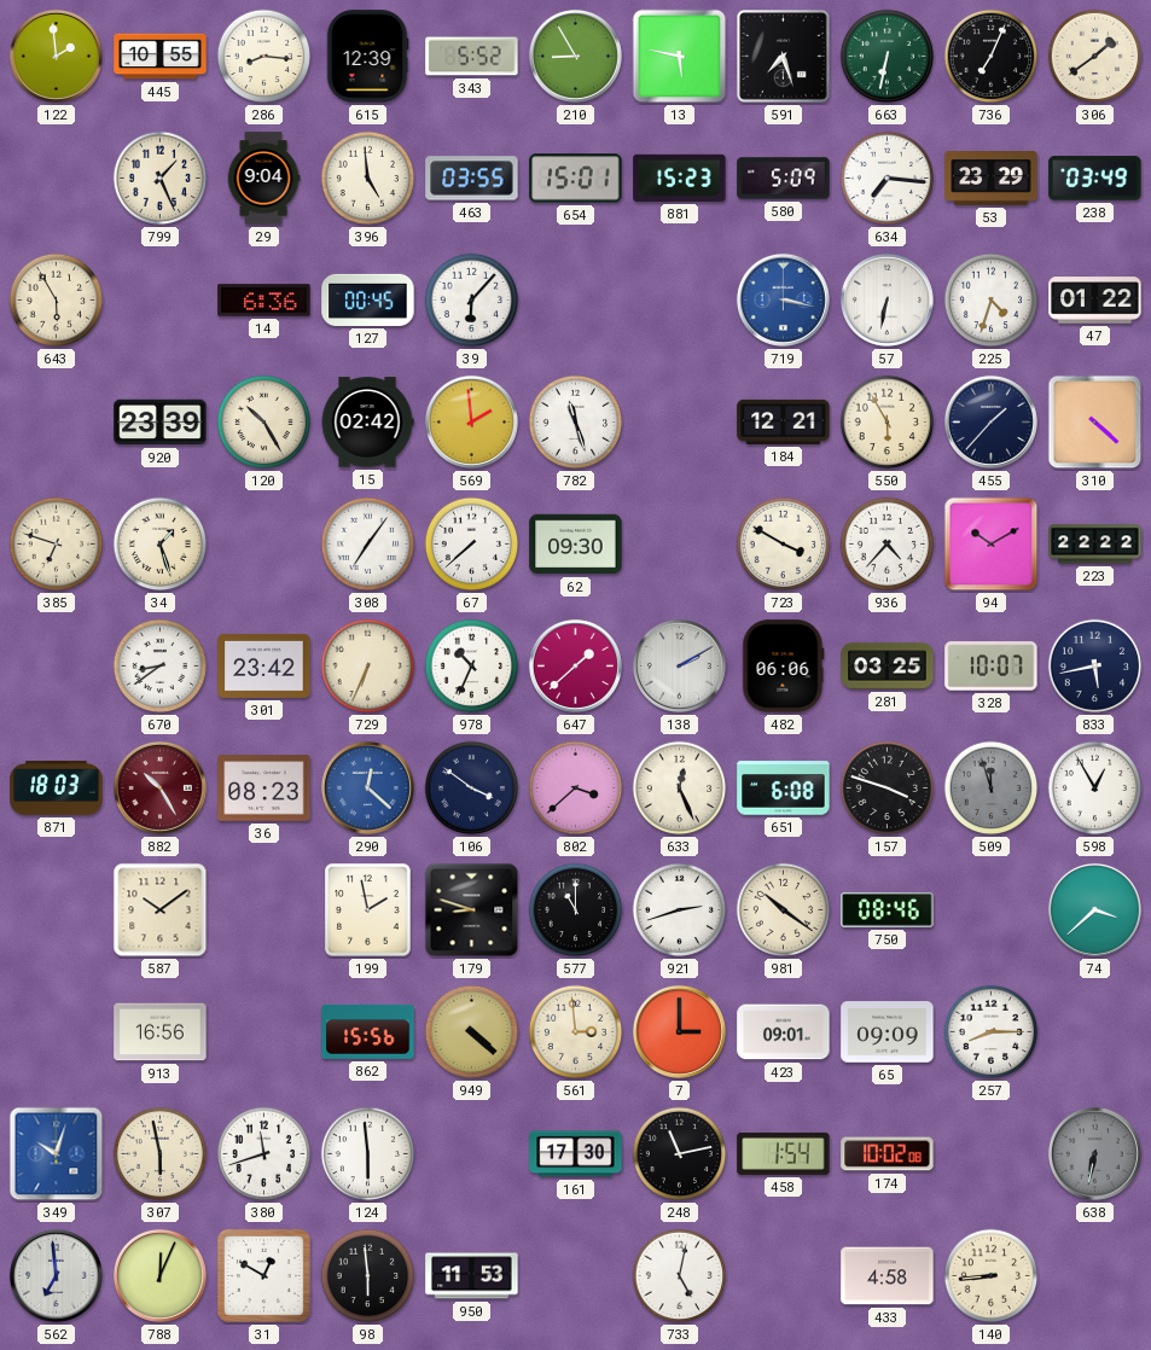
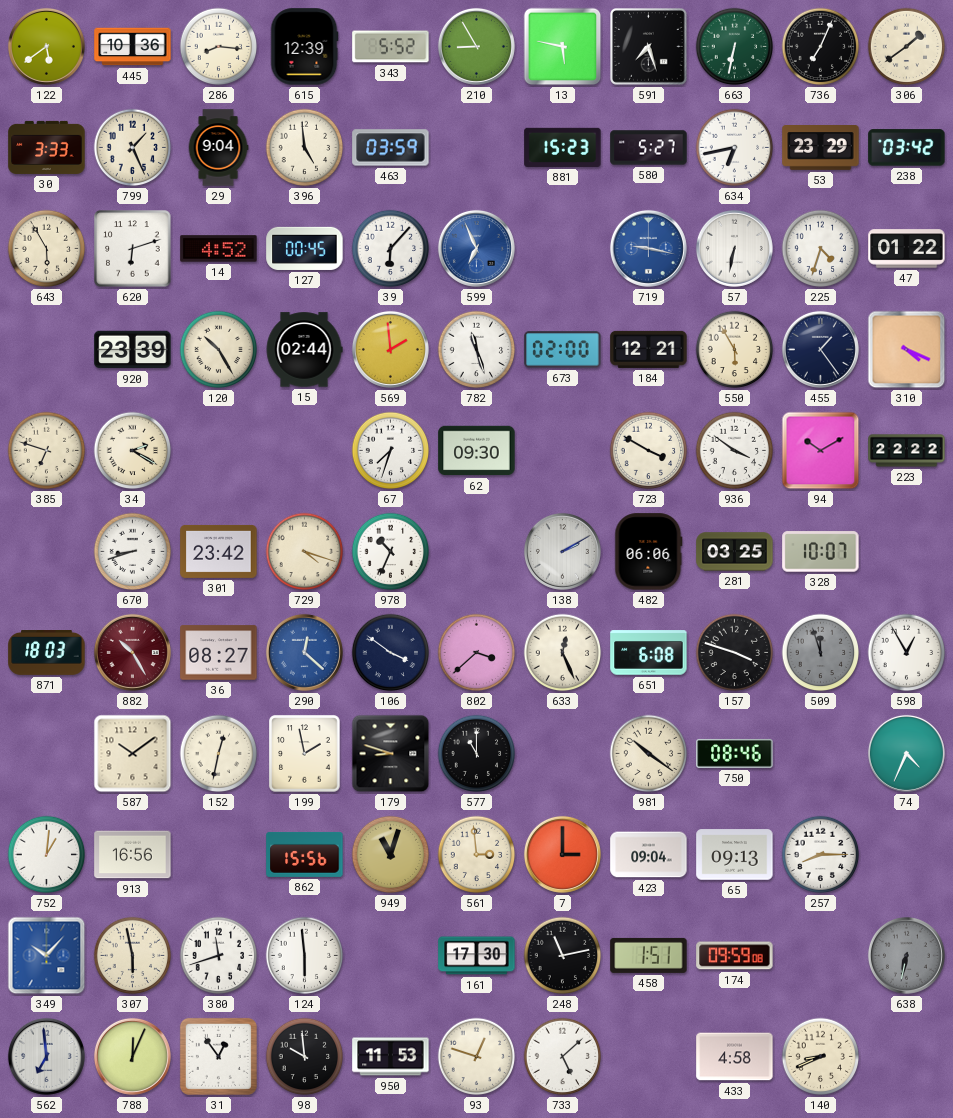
122: 1:59 -> 5:39 (46, 46)
445: 10:55 -> 10:36 (133, 47)
30: none -> 3:33 (47, 147)
463: 03:55 -> 03:59 (391, 148)
654: 15:01 -> none (576, 179)
580: 5:09 -> 5:27 (649, 148)
634: 7:16 -> 6:43 (735, 148)
238: 03:49 -> 03:42 (907, 148)
620: none -> 6:12 (133, 249)
14: 6:36 -> 4:52 (219, 249)
599: none -> 6:56 (476, 248)
719: 3:17 -> 9:17 (648, 248)
15: 02:42 -> 02:44 (304, 350)
673: none -> 02:00 (563, 350)
455: 1:37 -> 1:24 (820, 349)
310: 4:22 -> 4:19 (907, 350)
34: 1:27 -> 2:20 (133, 451)
308: 7:06 -> none (368, 545)
67: 7:38 -> 7:33 (391, 451)
936: 4:37 -> 3:51 (735, 451)
670: 8:39 -> 8:42 (133, 552)
729: 6:34 -> 4:18 (305, 552)
647: 1:38 -> none (575, 665)
833: 5:43 -> none (1095, 667)
36: 08:23 -> 08:27 (219, 653)
152: none -> 12:32 (219, 754)
921: 2:42 -> none (680, 910)
74: 3:38 -> 4:34 (906, 753)
752: none -> 1:01 (47, 855)
949: 4:22 -> 11:03 (391, 855)
423: 09:01 -> 09:04 (649, 855)
65: 09:09 -> 09:13 (735, 855)
349: 10:03 -> 10:07 (47, 956)
458: 1:54 -> 1:51 (649, 955)
174: 10:02 -> 09:59 (735, 956)
31: 12:50 -> 12:54 (218, 1056)
98: 5:59 -> 9:59 (305, 1057)
93: none -> 12:48 (477, 1057)
733: 5:02 -> 5:08 (563, 1057)
140: 8:44 -> 8:41 (821, 1057)
